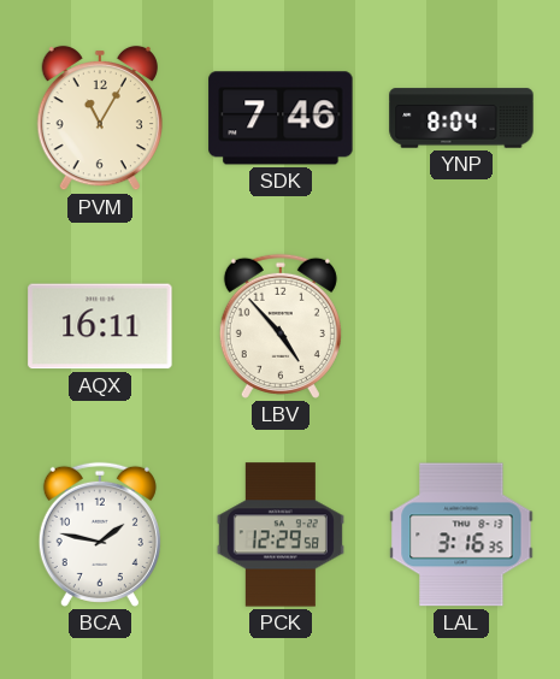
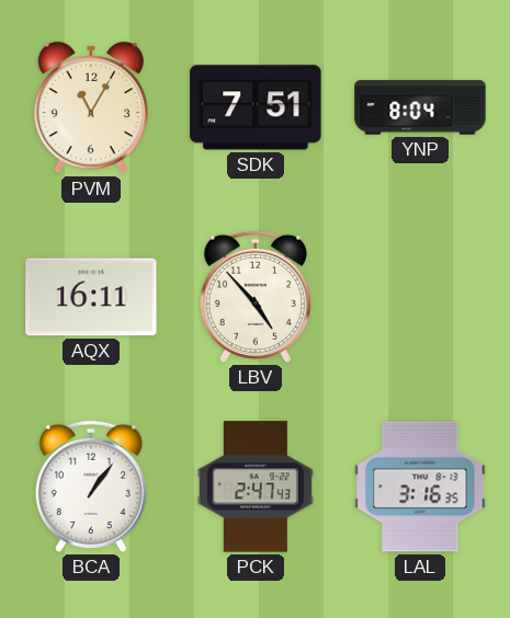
SDK: 7:46 -> 7:51 (256, 107)
BCA: 1:47 -> 1:06 (91, 487)
PCK: 12:29 -> 2:47 (256, 487)
